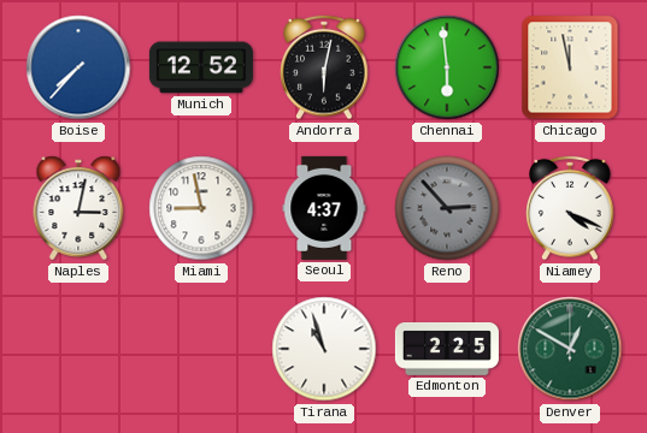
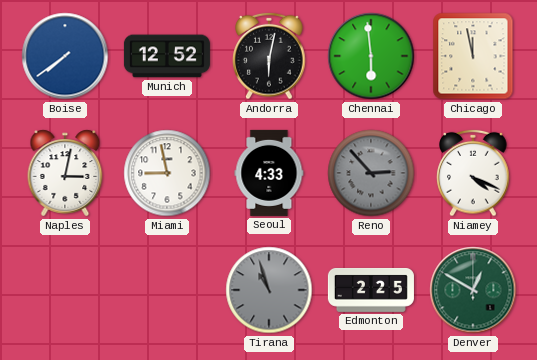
Boise: 7:37 -> 7:39 (65, 56)
Seoul: 4:37 -> 4:33 (269, 173)
Tirana dial: white -> grey (269, 290)
